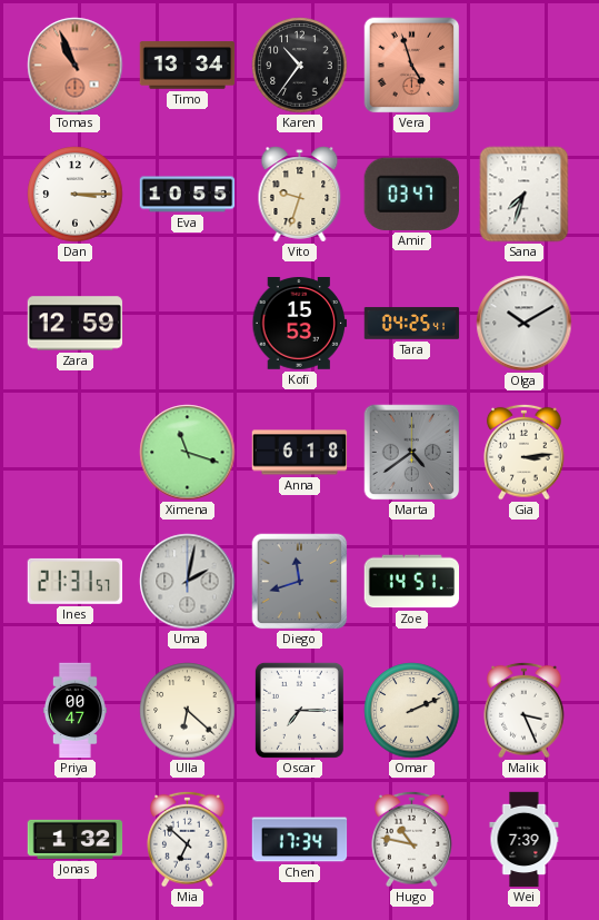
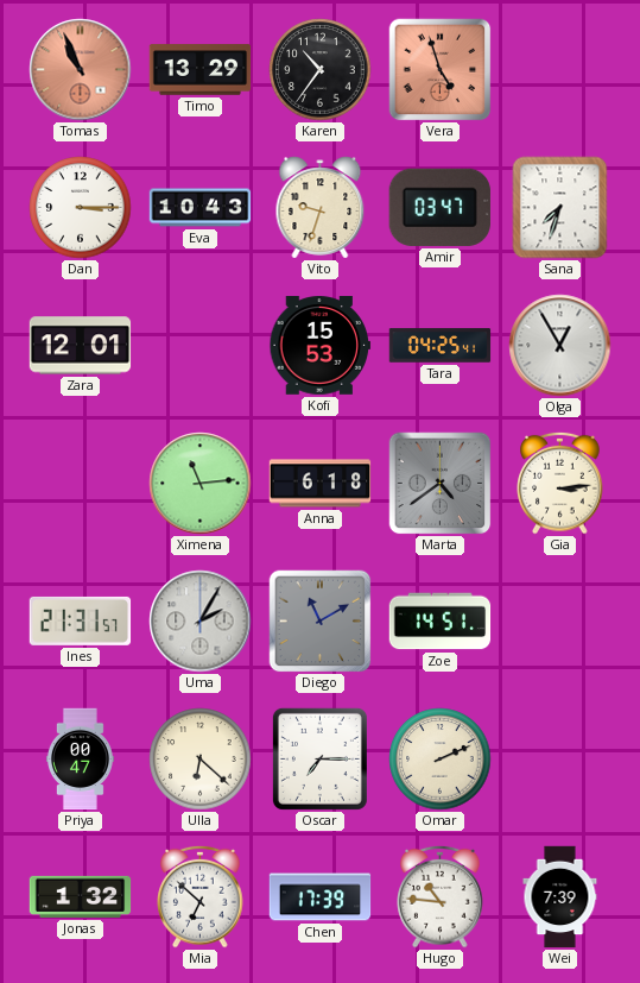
Timo: 13:34 -> 13:29 (201, 70)
Eva: 10:55 -> 10:43 (201, 208)
Zara: 12:59 -> 12:01 (81, 346)
Olga: 10:10 -> 12:55 (560, 346)
Ximena: 11:18 -> 11:14 (201, 484)
Uma: 2:02 -> 2:05 (201, 622)
Diego: 11:42 -> 11:10 (321, 622)
Malik: 3:26 -> none (525, 710)
Chen: 17:34 -> 17:39 (321, 897)
Hugo: 10:47 -> 10:46 (441, 896)
